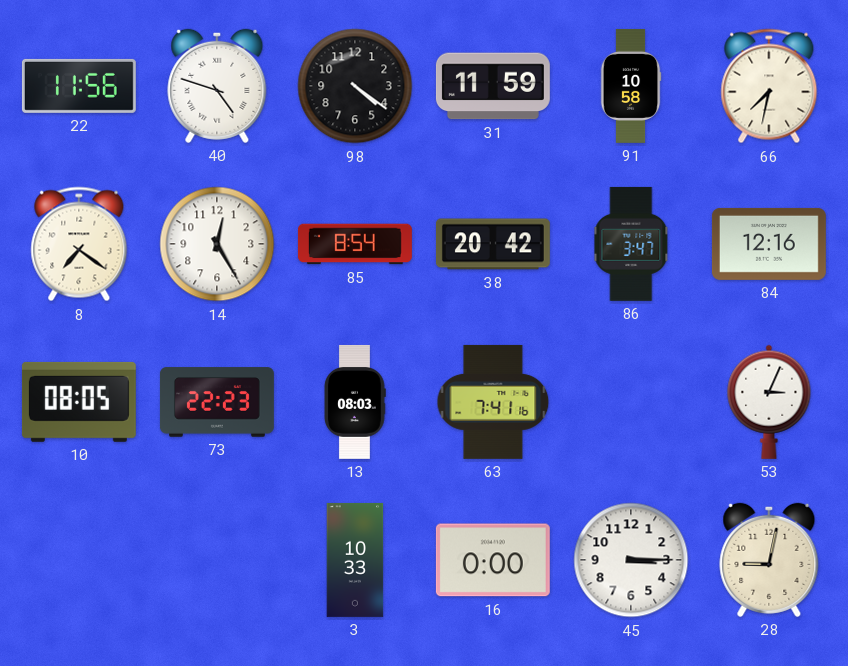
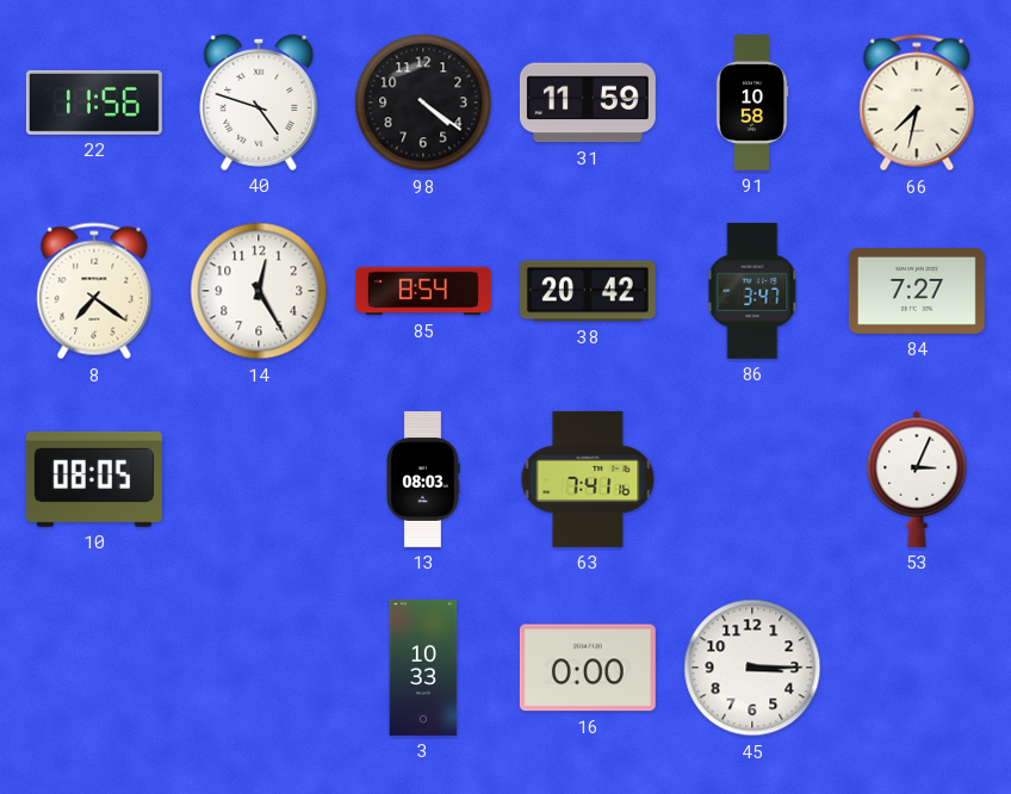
84: 12:16 -> 7:27 (917, 291)
73: 22:23 -> none (217, 402)
28: 9:02 -> none (769, 560)
